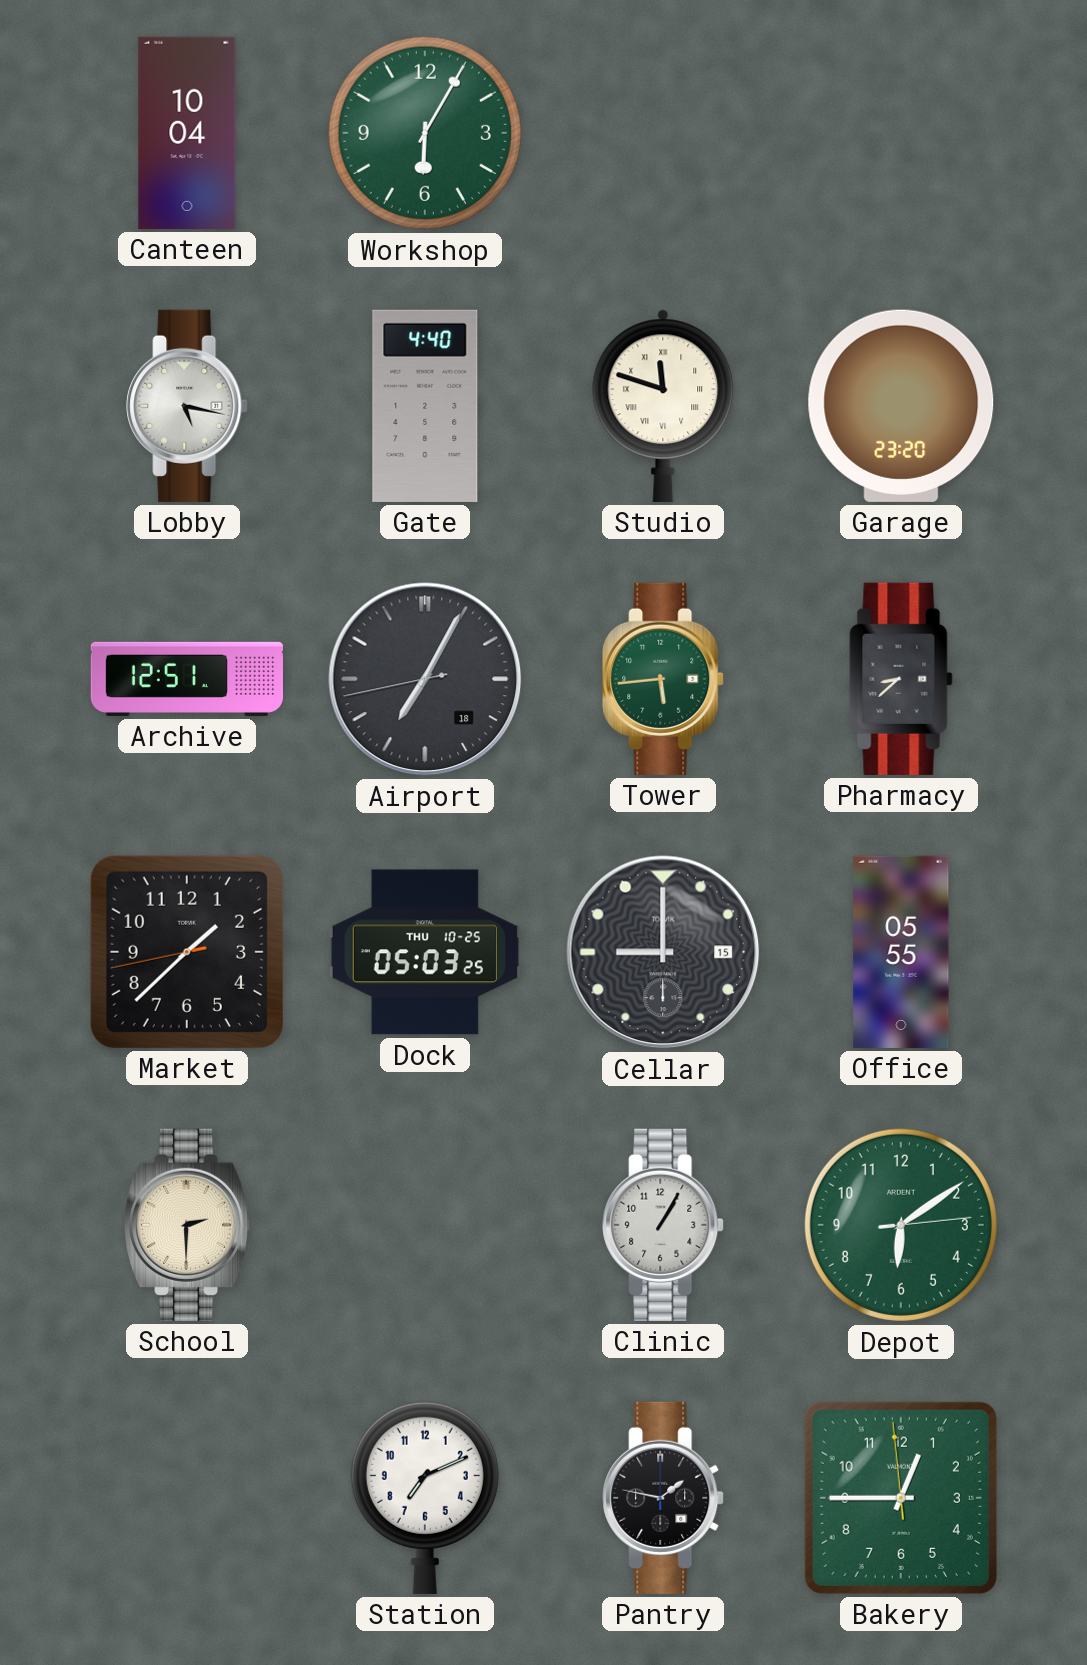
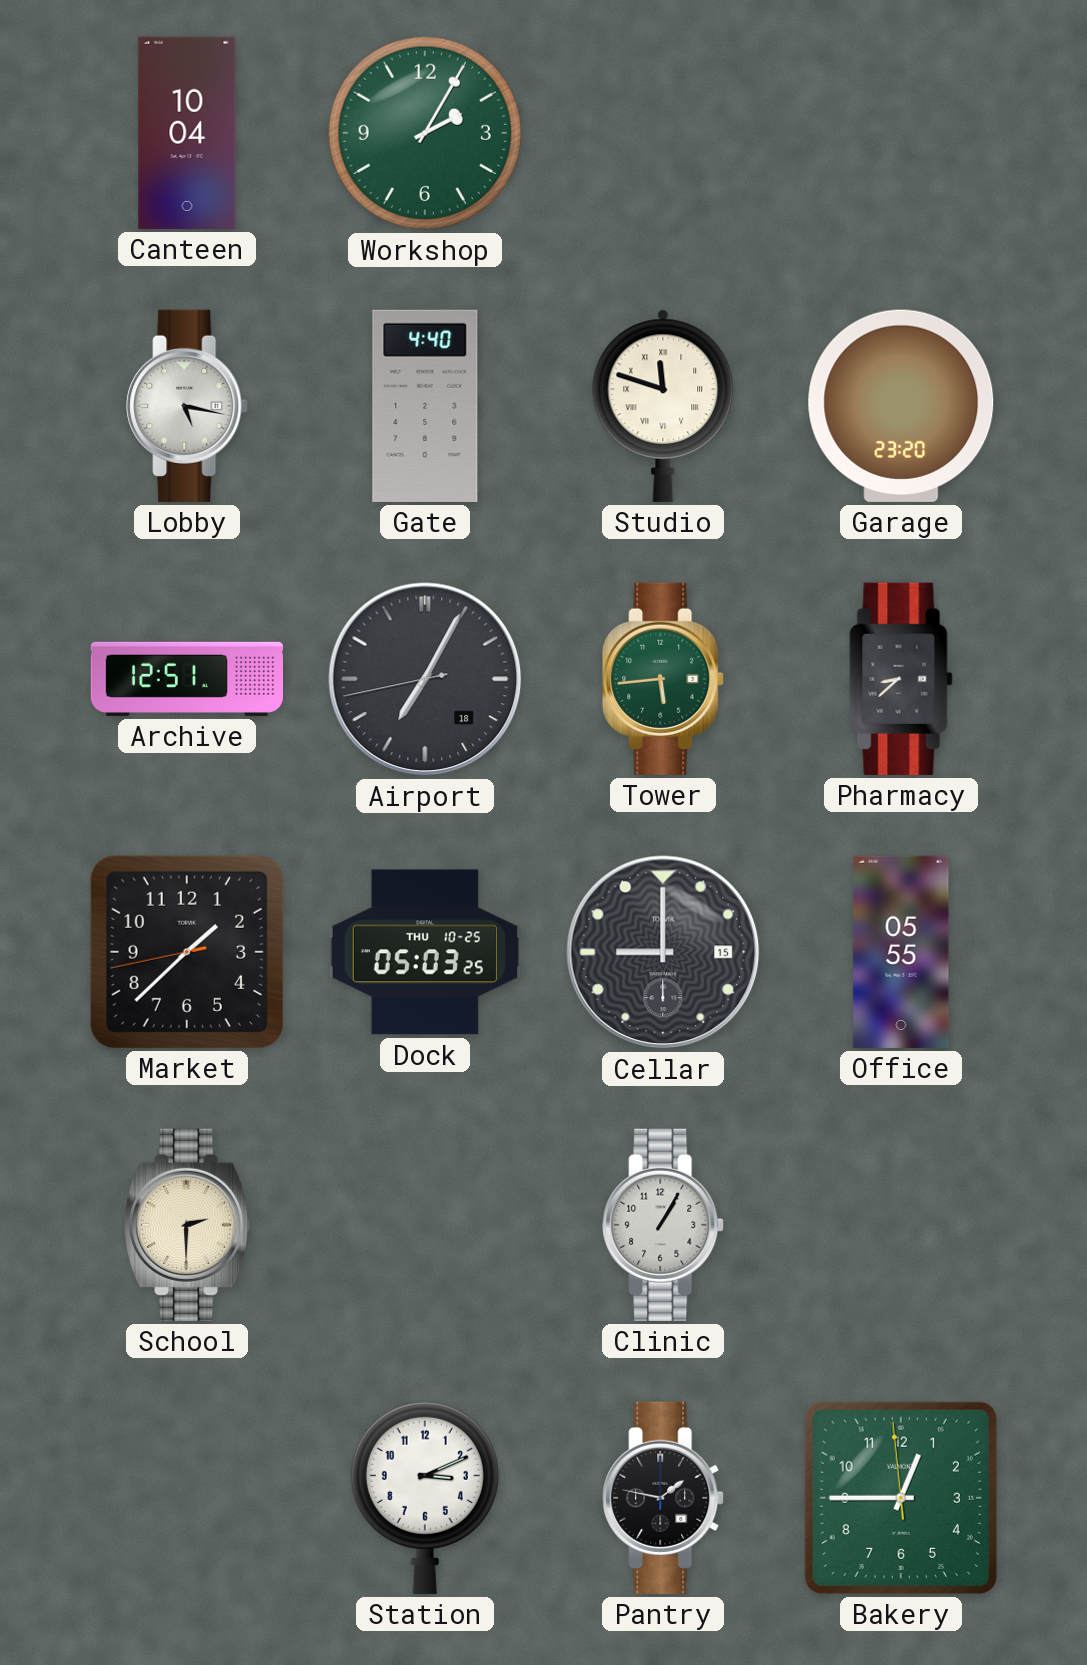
Workshop: 6:05 -> 2:05 (425, 133)
Depot: 6:09 -> none (901, 1225)
Station: 7:11 -> 3:11 (425, 1497)
